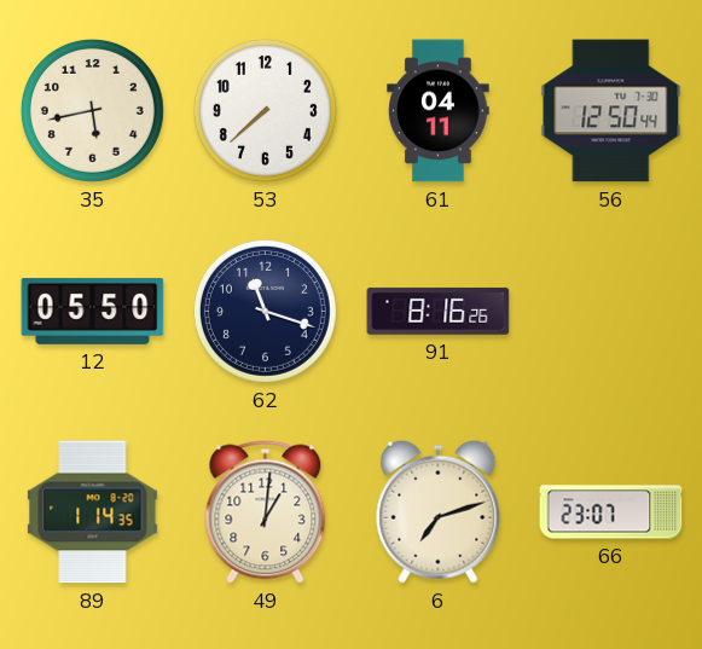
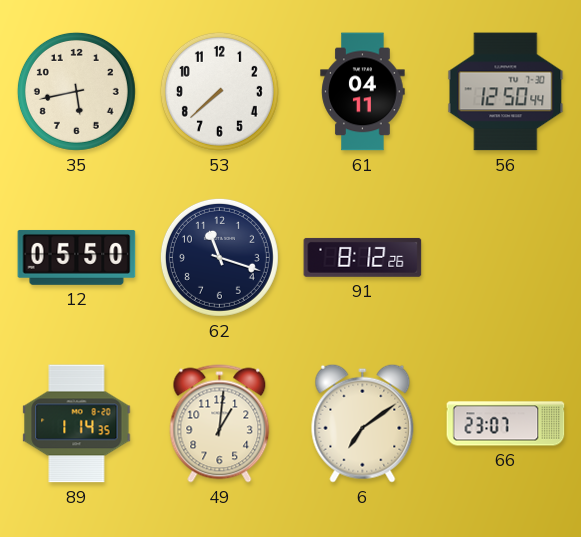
91: 8:16 -> 8:12 (363, 257)
6: 7:12 -> 7:09 (363, 423)
